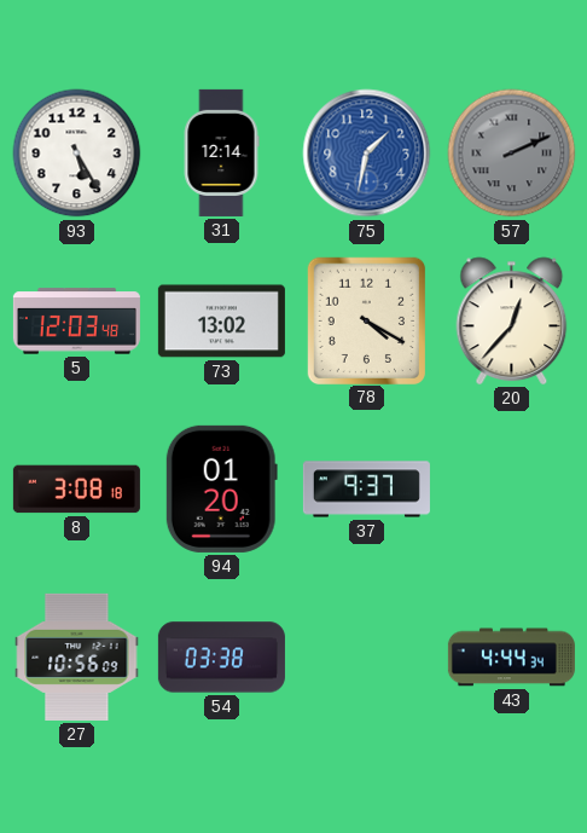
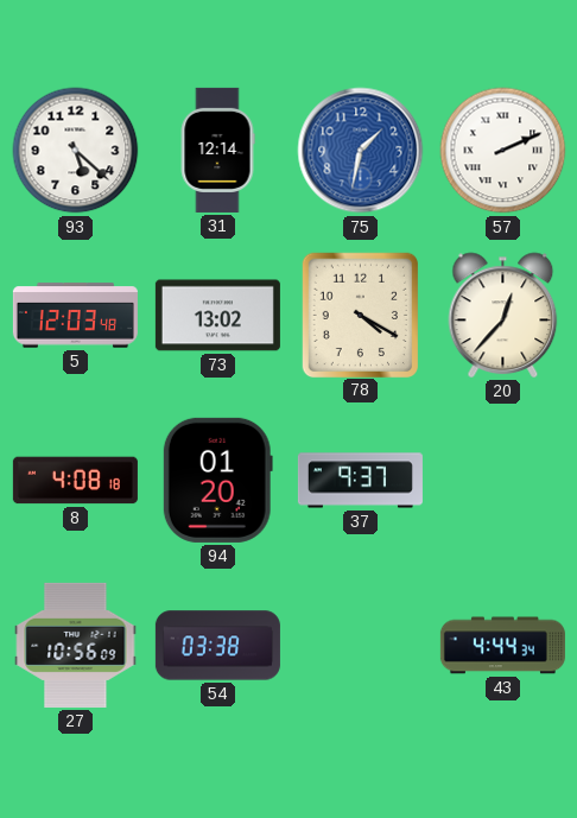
93: 5:25 -> 5:22 (76, 151)
57 dial: grey -> white (503, 151)
8: 3:08 -> 4:08 (75, 481)
